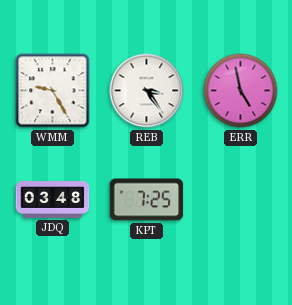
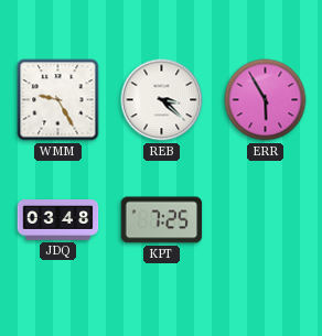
REB: 3:24 -> 3:22 (162, 100)
ERR: 4:58 -> 5:55 (266, 100)
